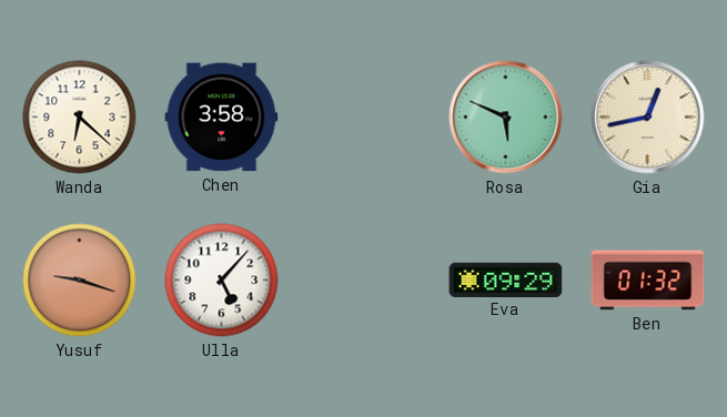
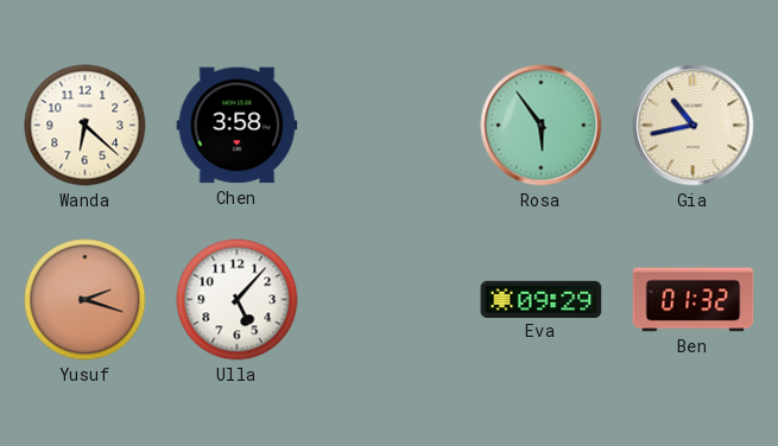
Rosa: 5:49 -> 5:54 (542, 126)
Gia: 12:43 -> 10:43 (694, 126)
Yusuf: 9:18 -> 2:18 (86, 300)
